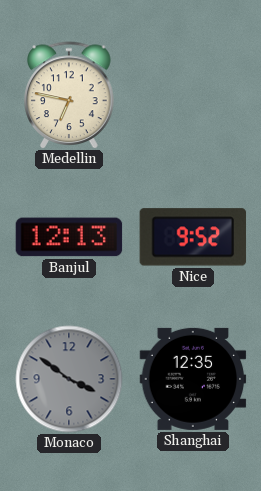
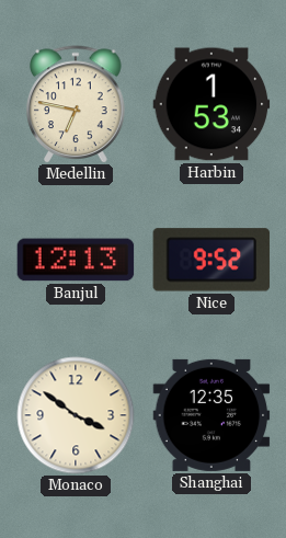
Harbin: none -> 1:53 (211, 104)
Monaco dial: grey -> cream (76, 415)
